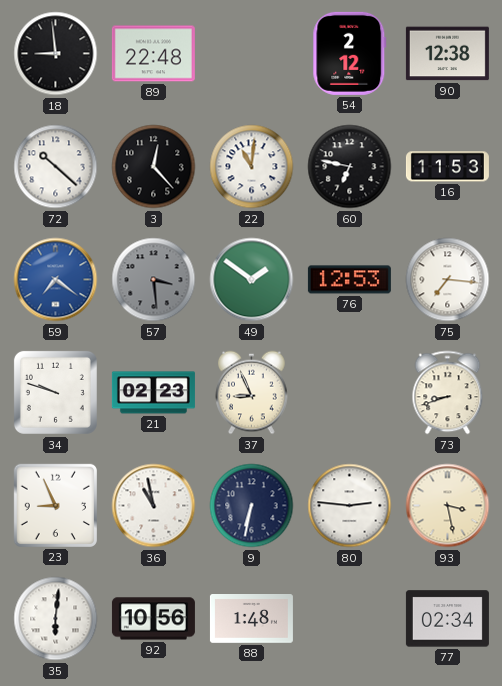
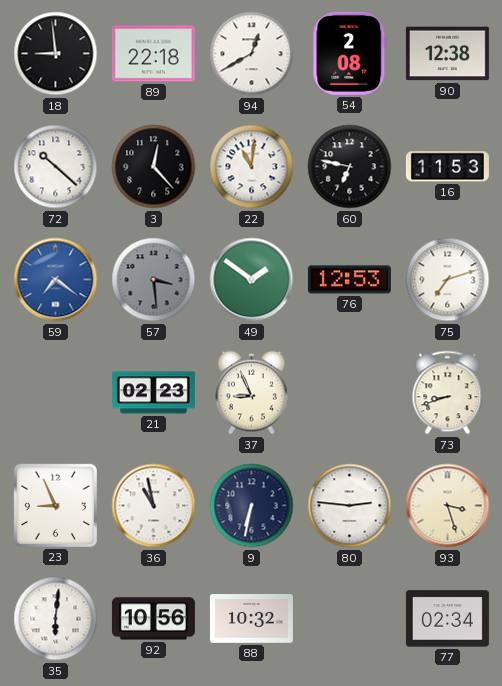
89: 22:48 -> 22:18 (153, 54)
94: none -> 12:40 (252, 54)
54: 2:12 -> 2:08 (350, 53)
75: 7:16 -> 7:12 (448, 280)
34: 9:48 -> none (55, 392)
93: 3:28 -> 3:27 (448, 506)
88: 1:48 -> 10:32 (251, 619)
